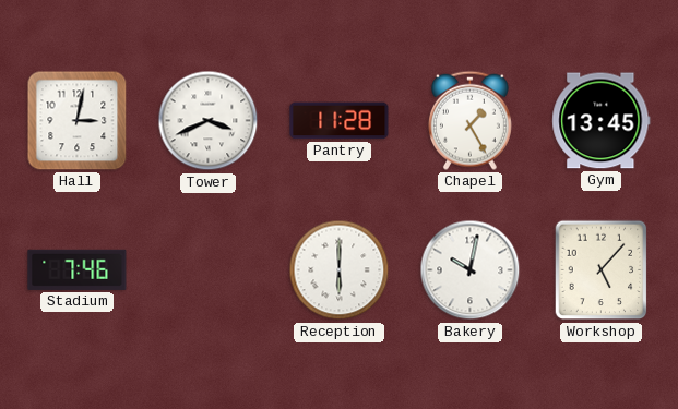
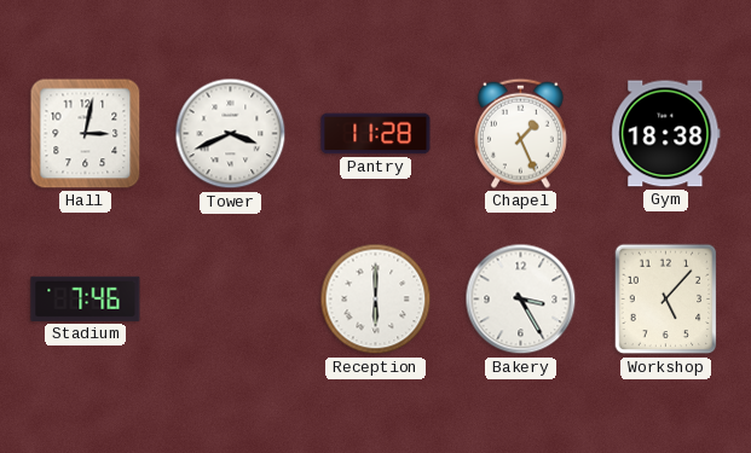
Chapel: 1:25 -> 1:26 (520, 133)
Gym: 13:45 -> 18:38 (666, 134)
Bakery: 10:02 -> 3:25 (521, 300)
